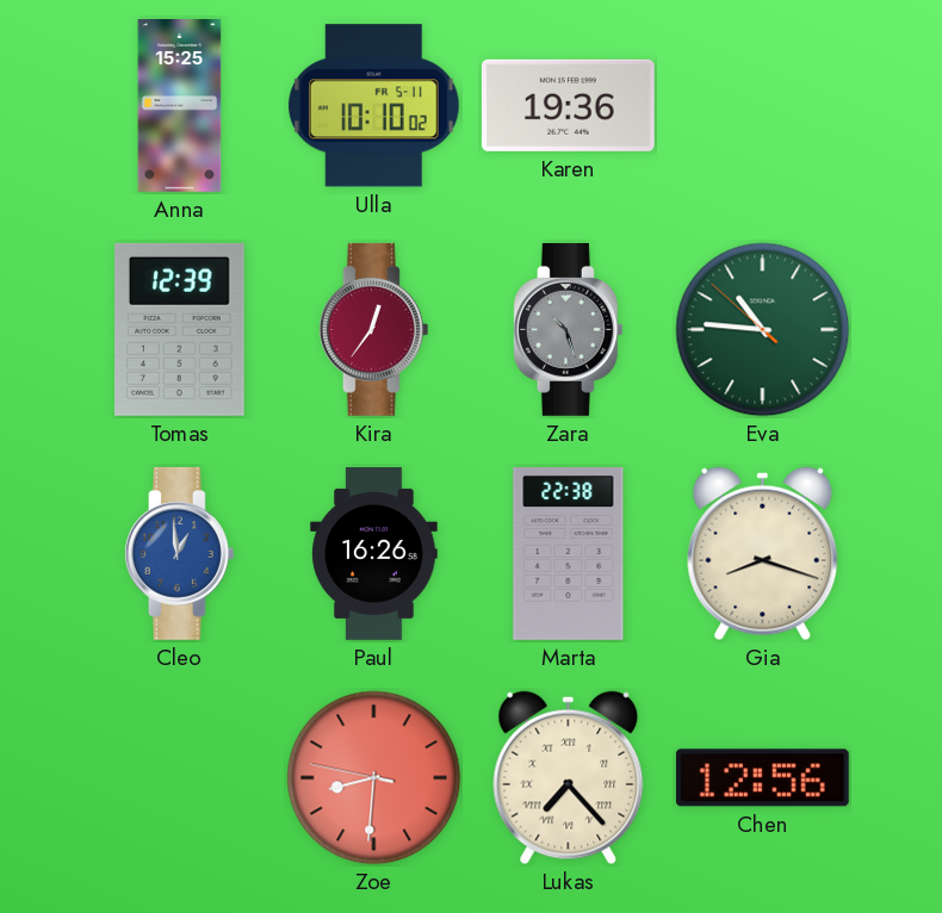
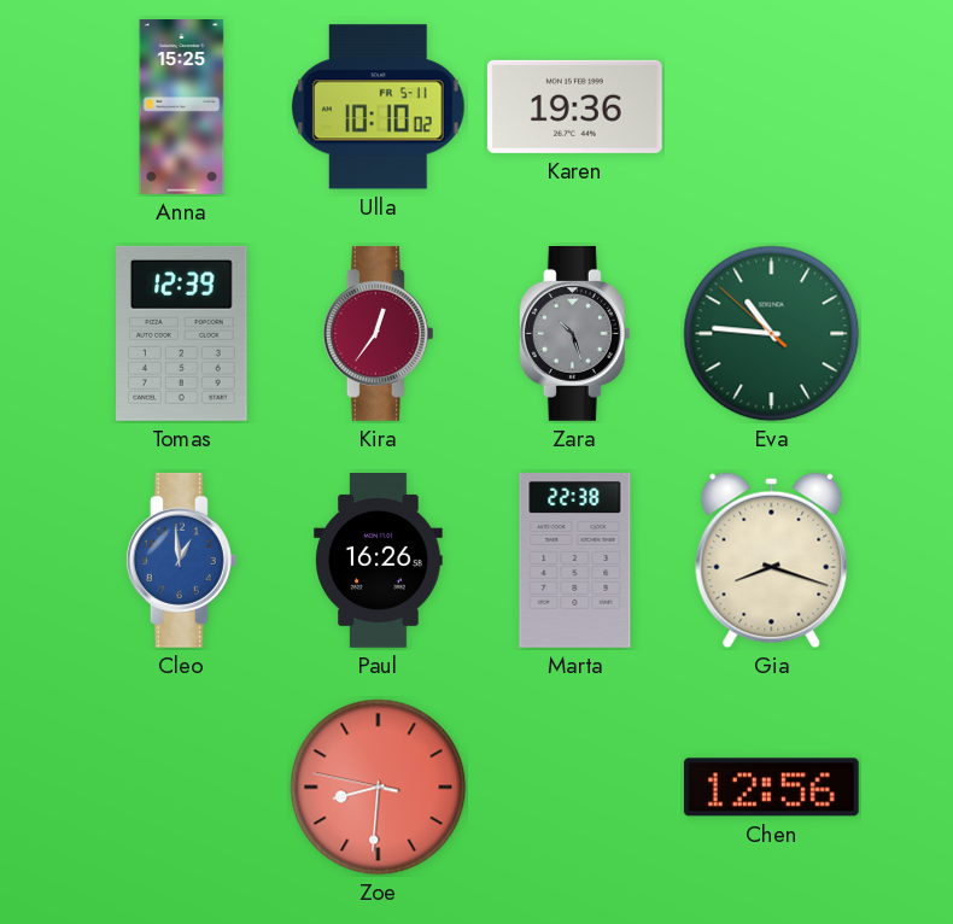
Lukas: 7:23 -> none (569, 778)
